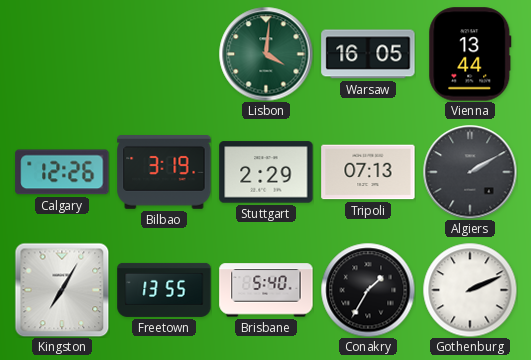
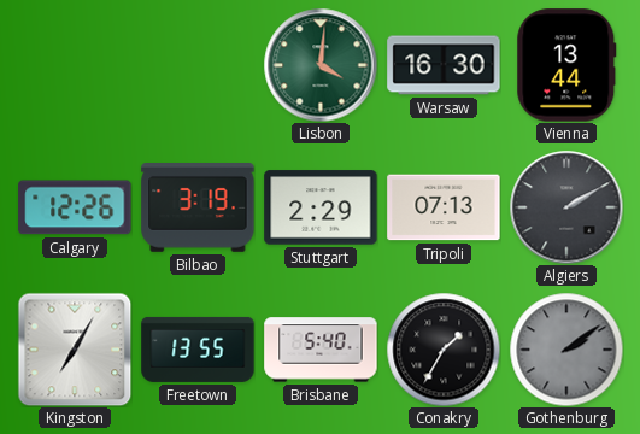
Warsaw: 16:05 -> 16:30 (444, 65)
Gothenburg: 2:11 -> 2:09 (566, 350)
Gothenburg dial: white -> grey (566, 350)
